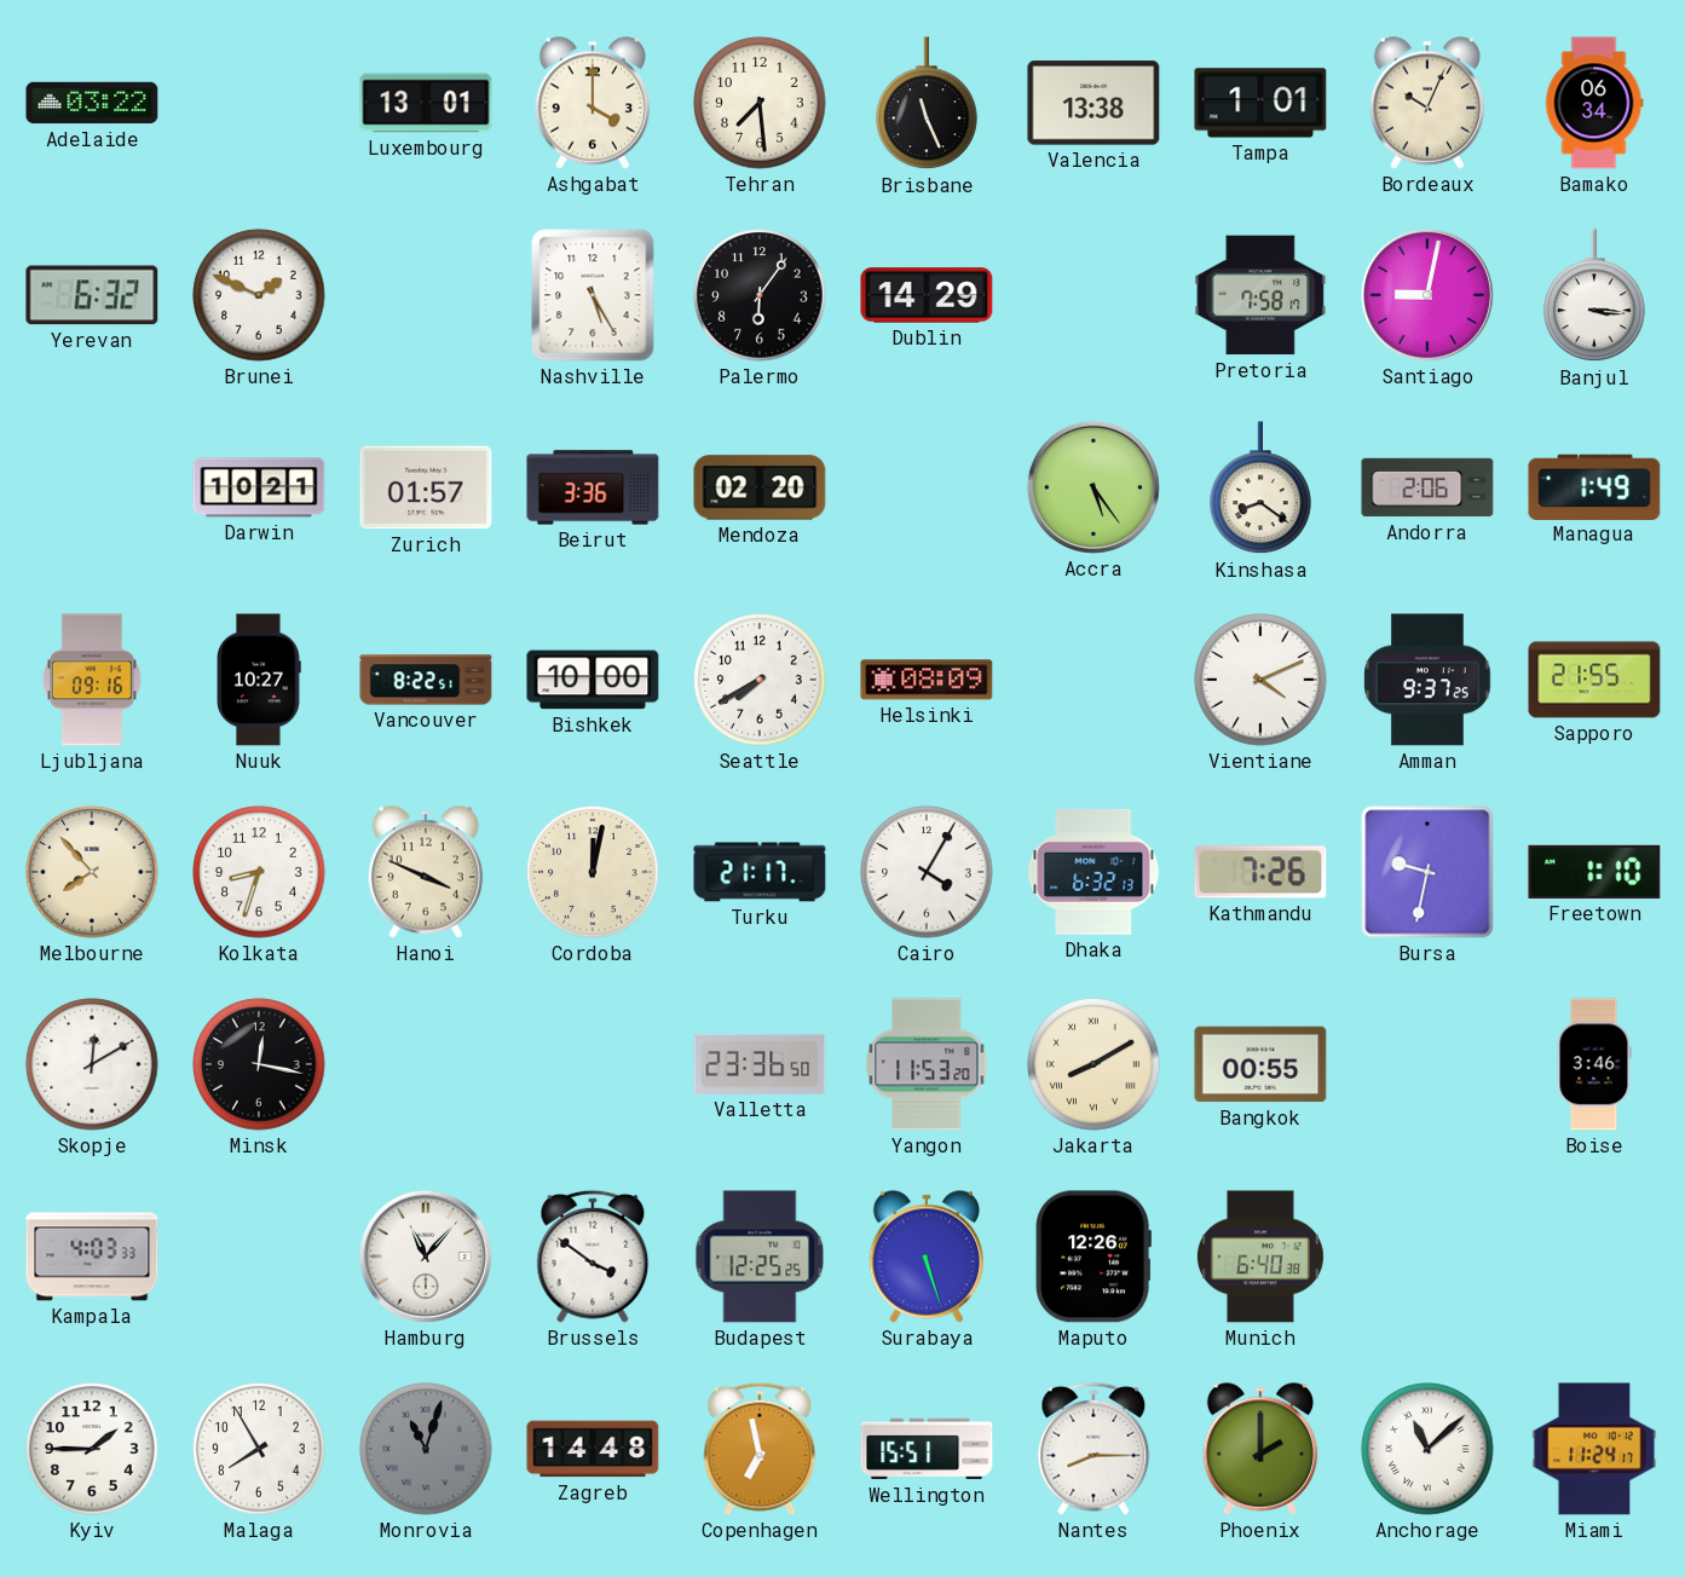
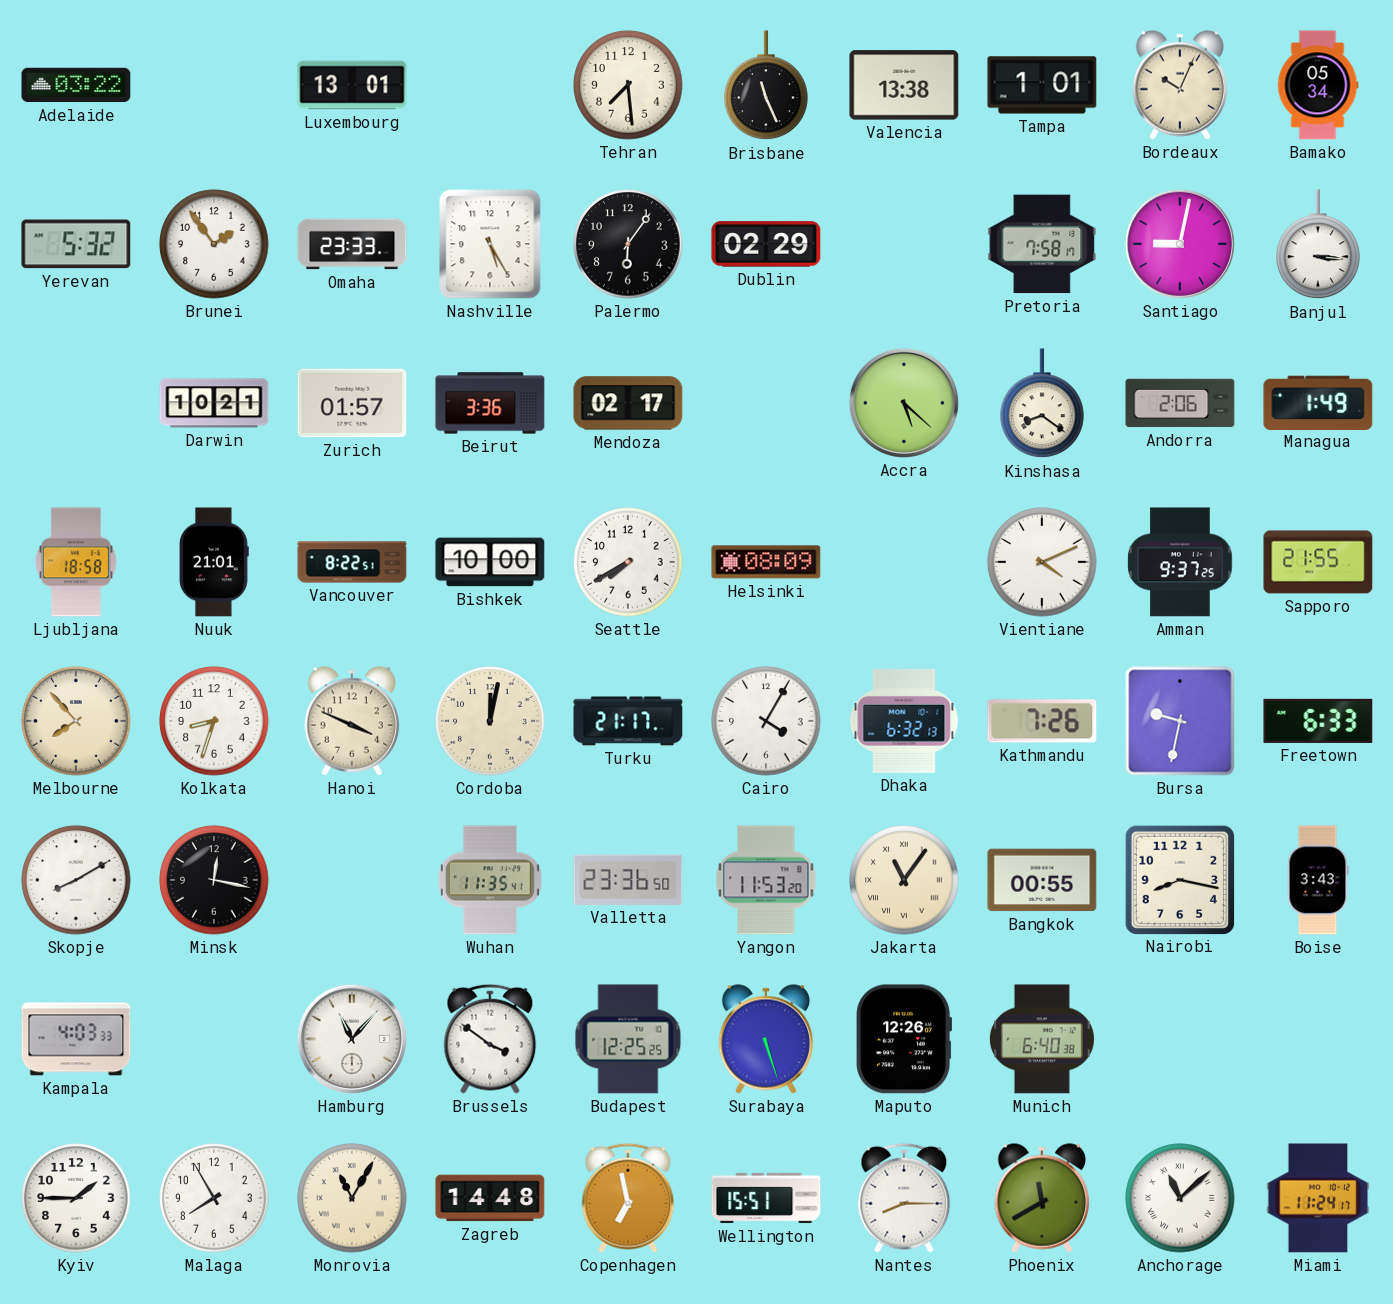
Ashgabat: 4:00 -> none (593, 103)
Bamako: 06:34 -> 05:34 (1318, 85)
Yerevan: 6:32 -> 5:32 (76, 244)
Brunei: 1:49 -> 1:54 (214, 244)
Omaha: none -> 23:33 (352, 244)
Dublin: 14:29 -> 02:29 (766, 244)
Mendoza: 02:20 -> 02:17 (628, 403)
Accra: 5:24 -> 5:22 (904, 403)
Ljubljana: 09:16 -> 18:58 (76, 562)
Nuuk: 10:27 -> 21:01 (214, 562)
Freetown: 1:10 -> 6:33 (1318, 721)
Skopje: 12:10 -> 8:10 (76, 880)
Wuhan: none -> 11:35 (490, 880)
Jakarta: 8:10 -> 11:06 (904, 880)
Nairobi: none -> 8:17 (1179, 879)
Boise: 3:46 -> 3:43 (1318, 880)
Monrovia: 11:03 -> 11:05 (352, 1198)
Monrovia dial: grey -> cream (352, 1198)
Phoenix: 2:00 -> 11:40 (1042, 1198)
